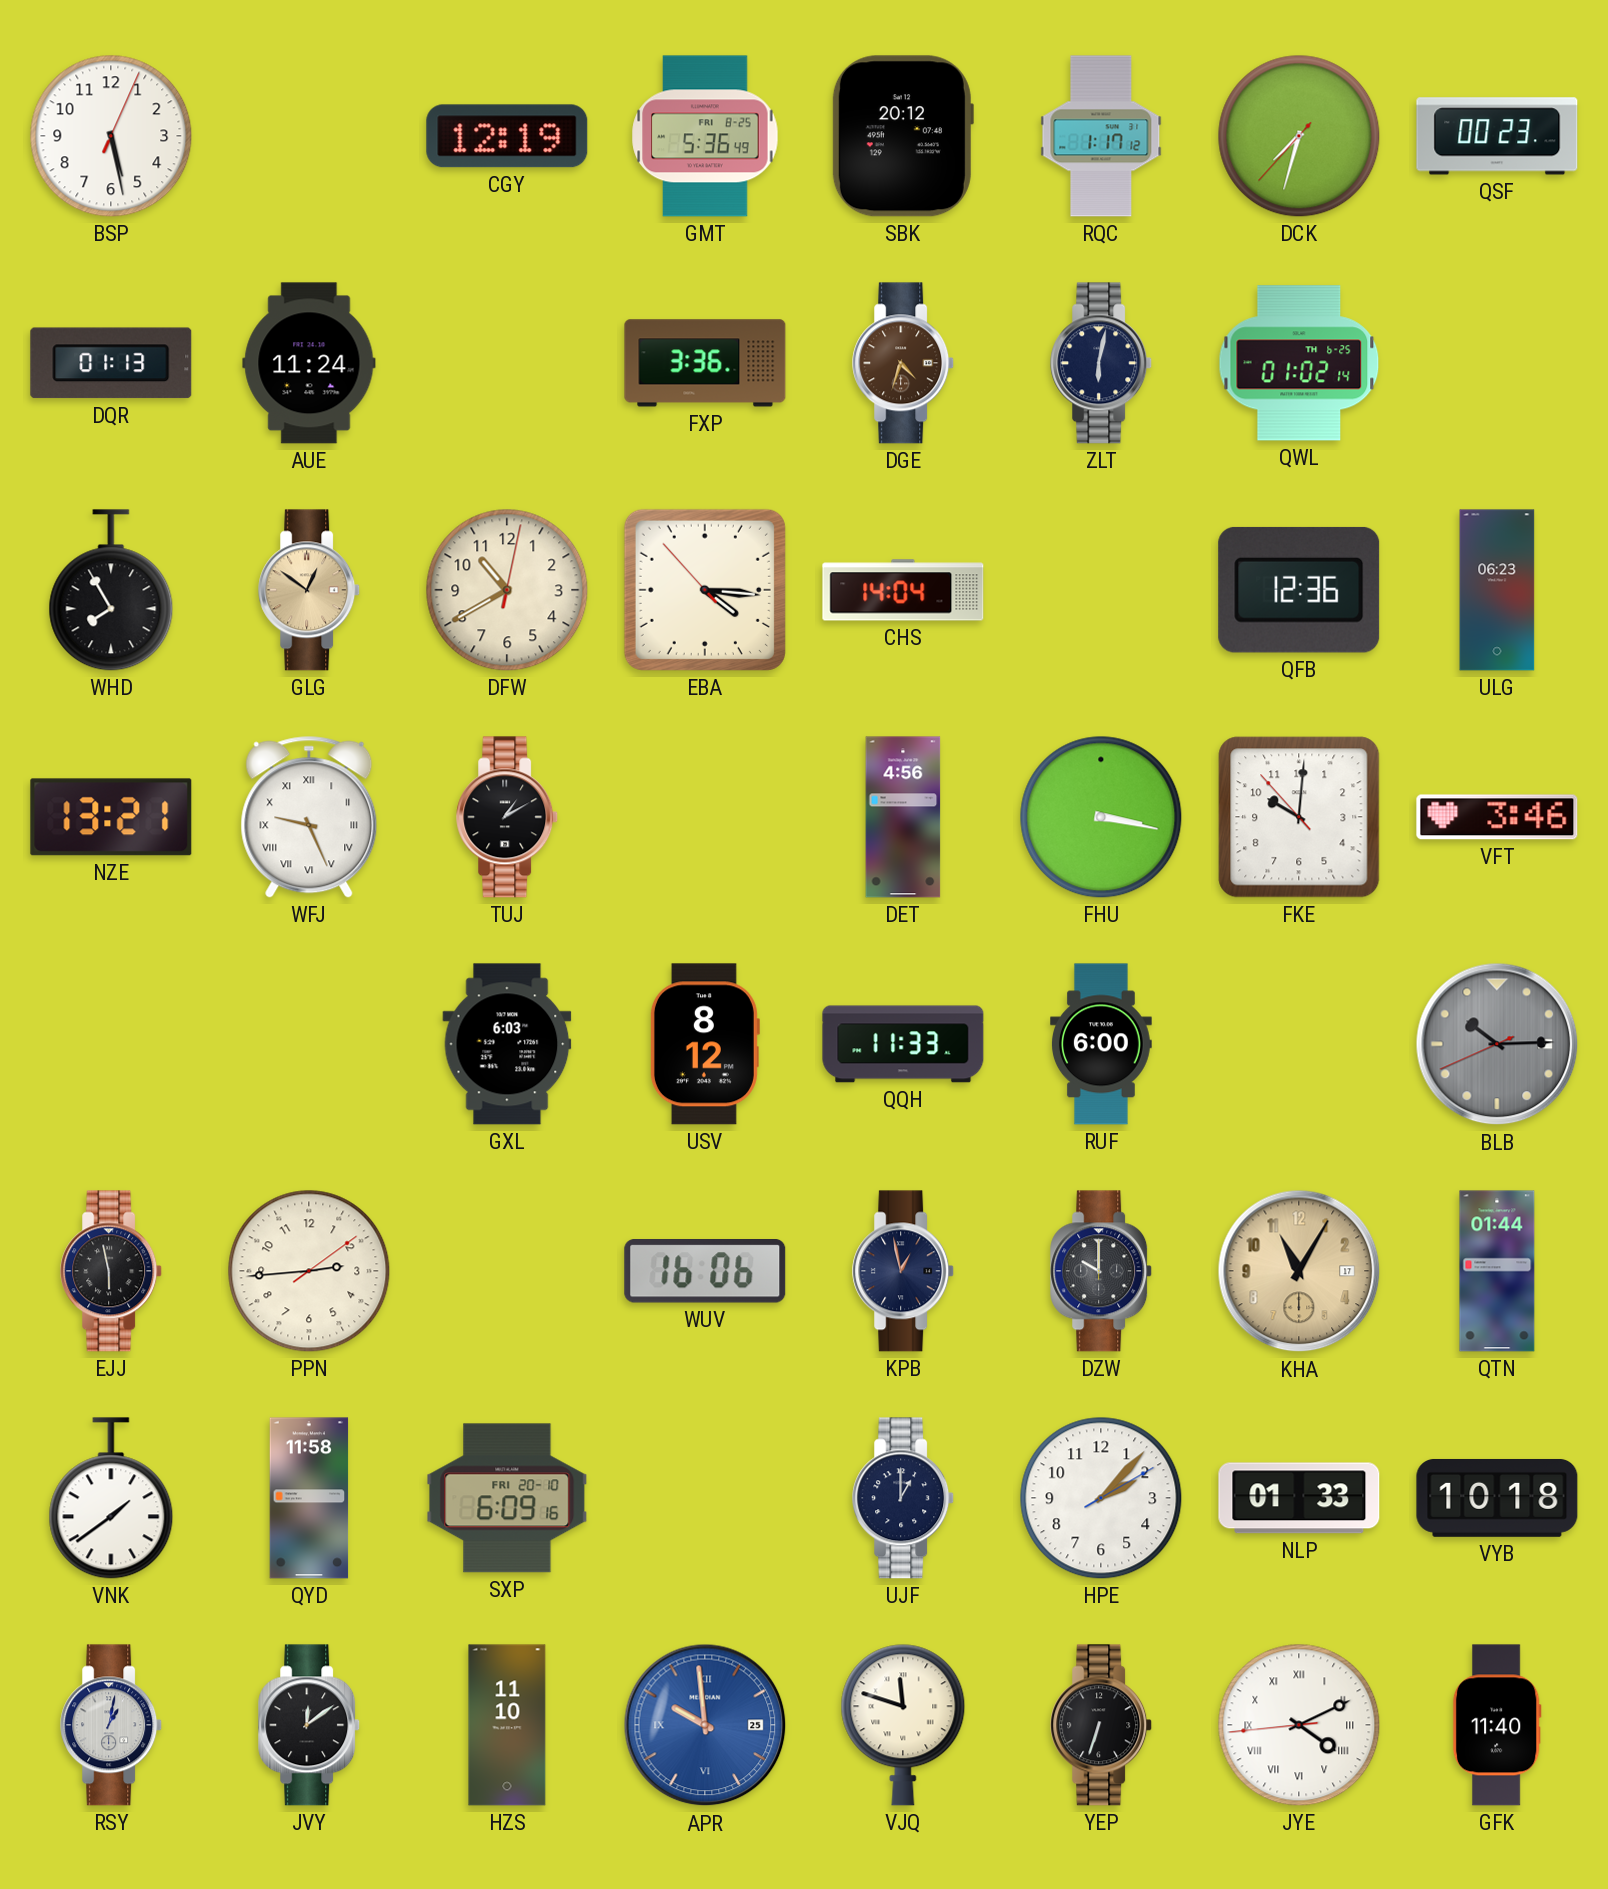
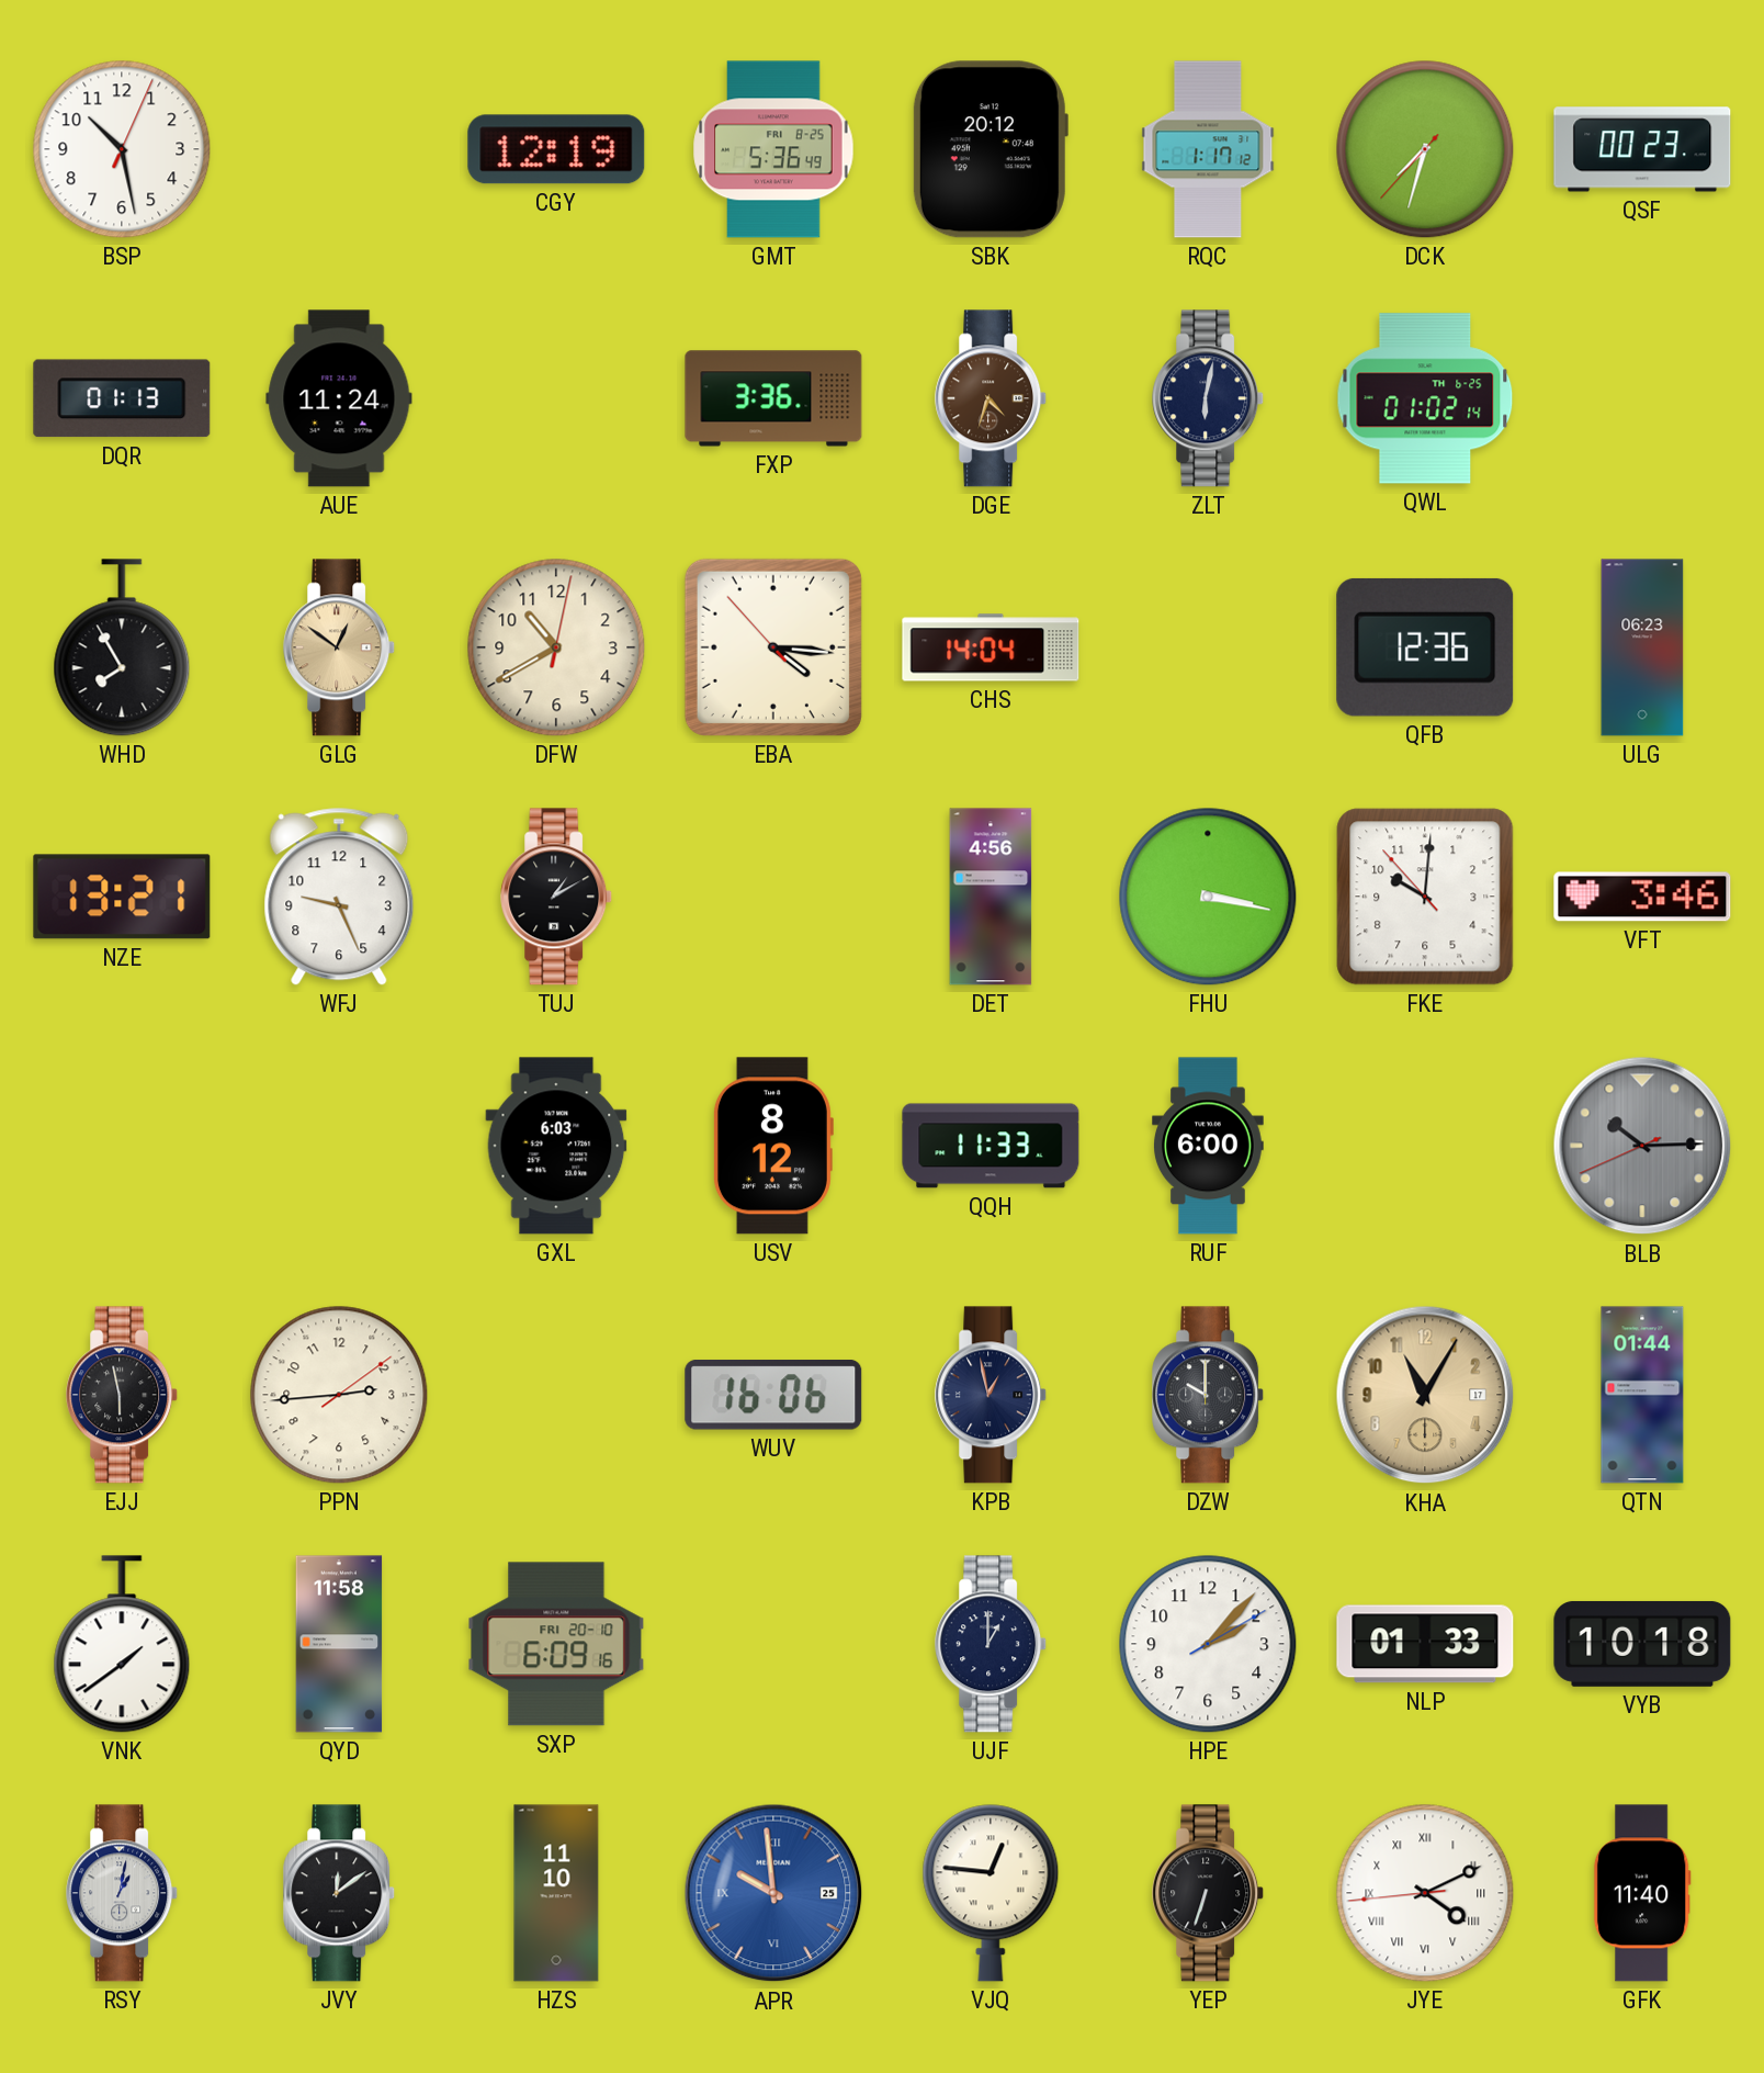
BSP: 5:28 -> 10:28 (122, 149)
WFJ numerals: Roman -> Arabic (339, 897)
VJQ: 11:48 -> 12:46 (991, 1893)
